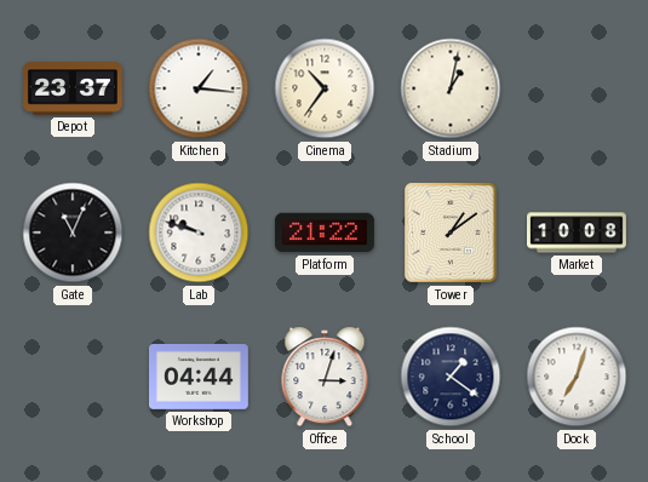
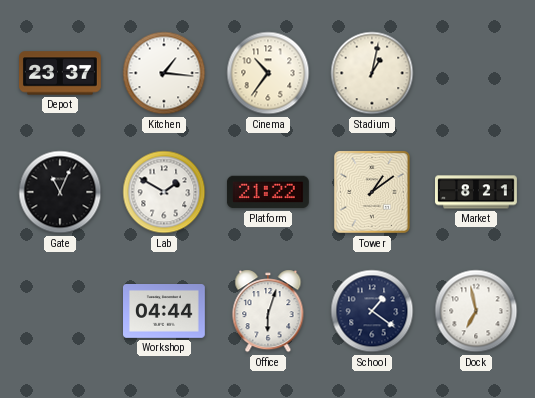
Lab: 9:48 -> 1:50 (164, 192)
Market: 10:08 -> 8:21 (477, 192)
Office: 3:03 -> 6:03 (268, 311)
Dock: 7:03 -> 6:58 (476, 311)
